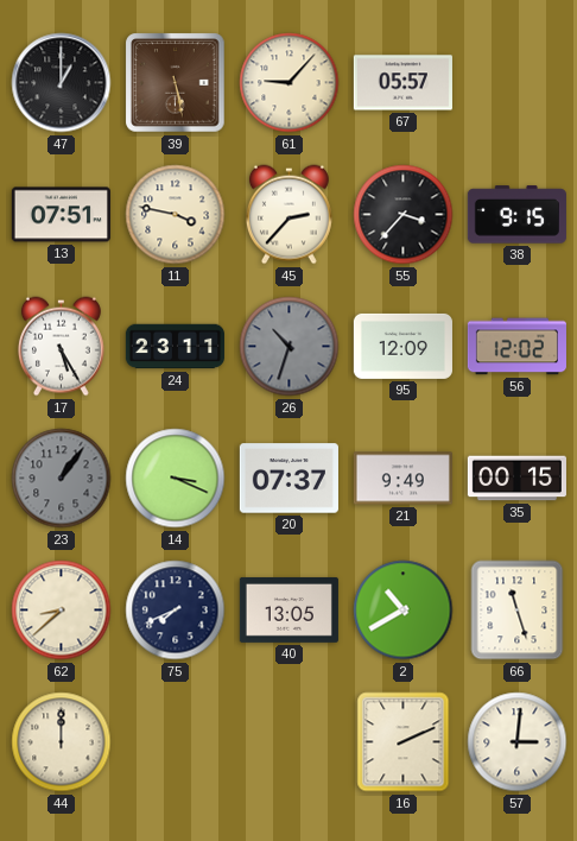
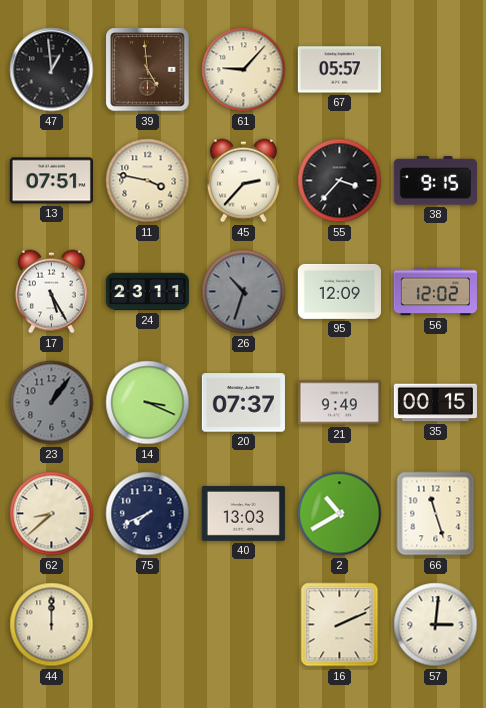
47: 1:00 -> 12:59 (52, 70)
39: 5:28 -> 4:59 (148, 70)
40: 13:05 -> 13:03 (243, 513)
